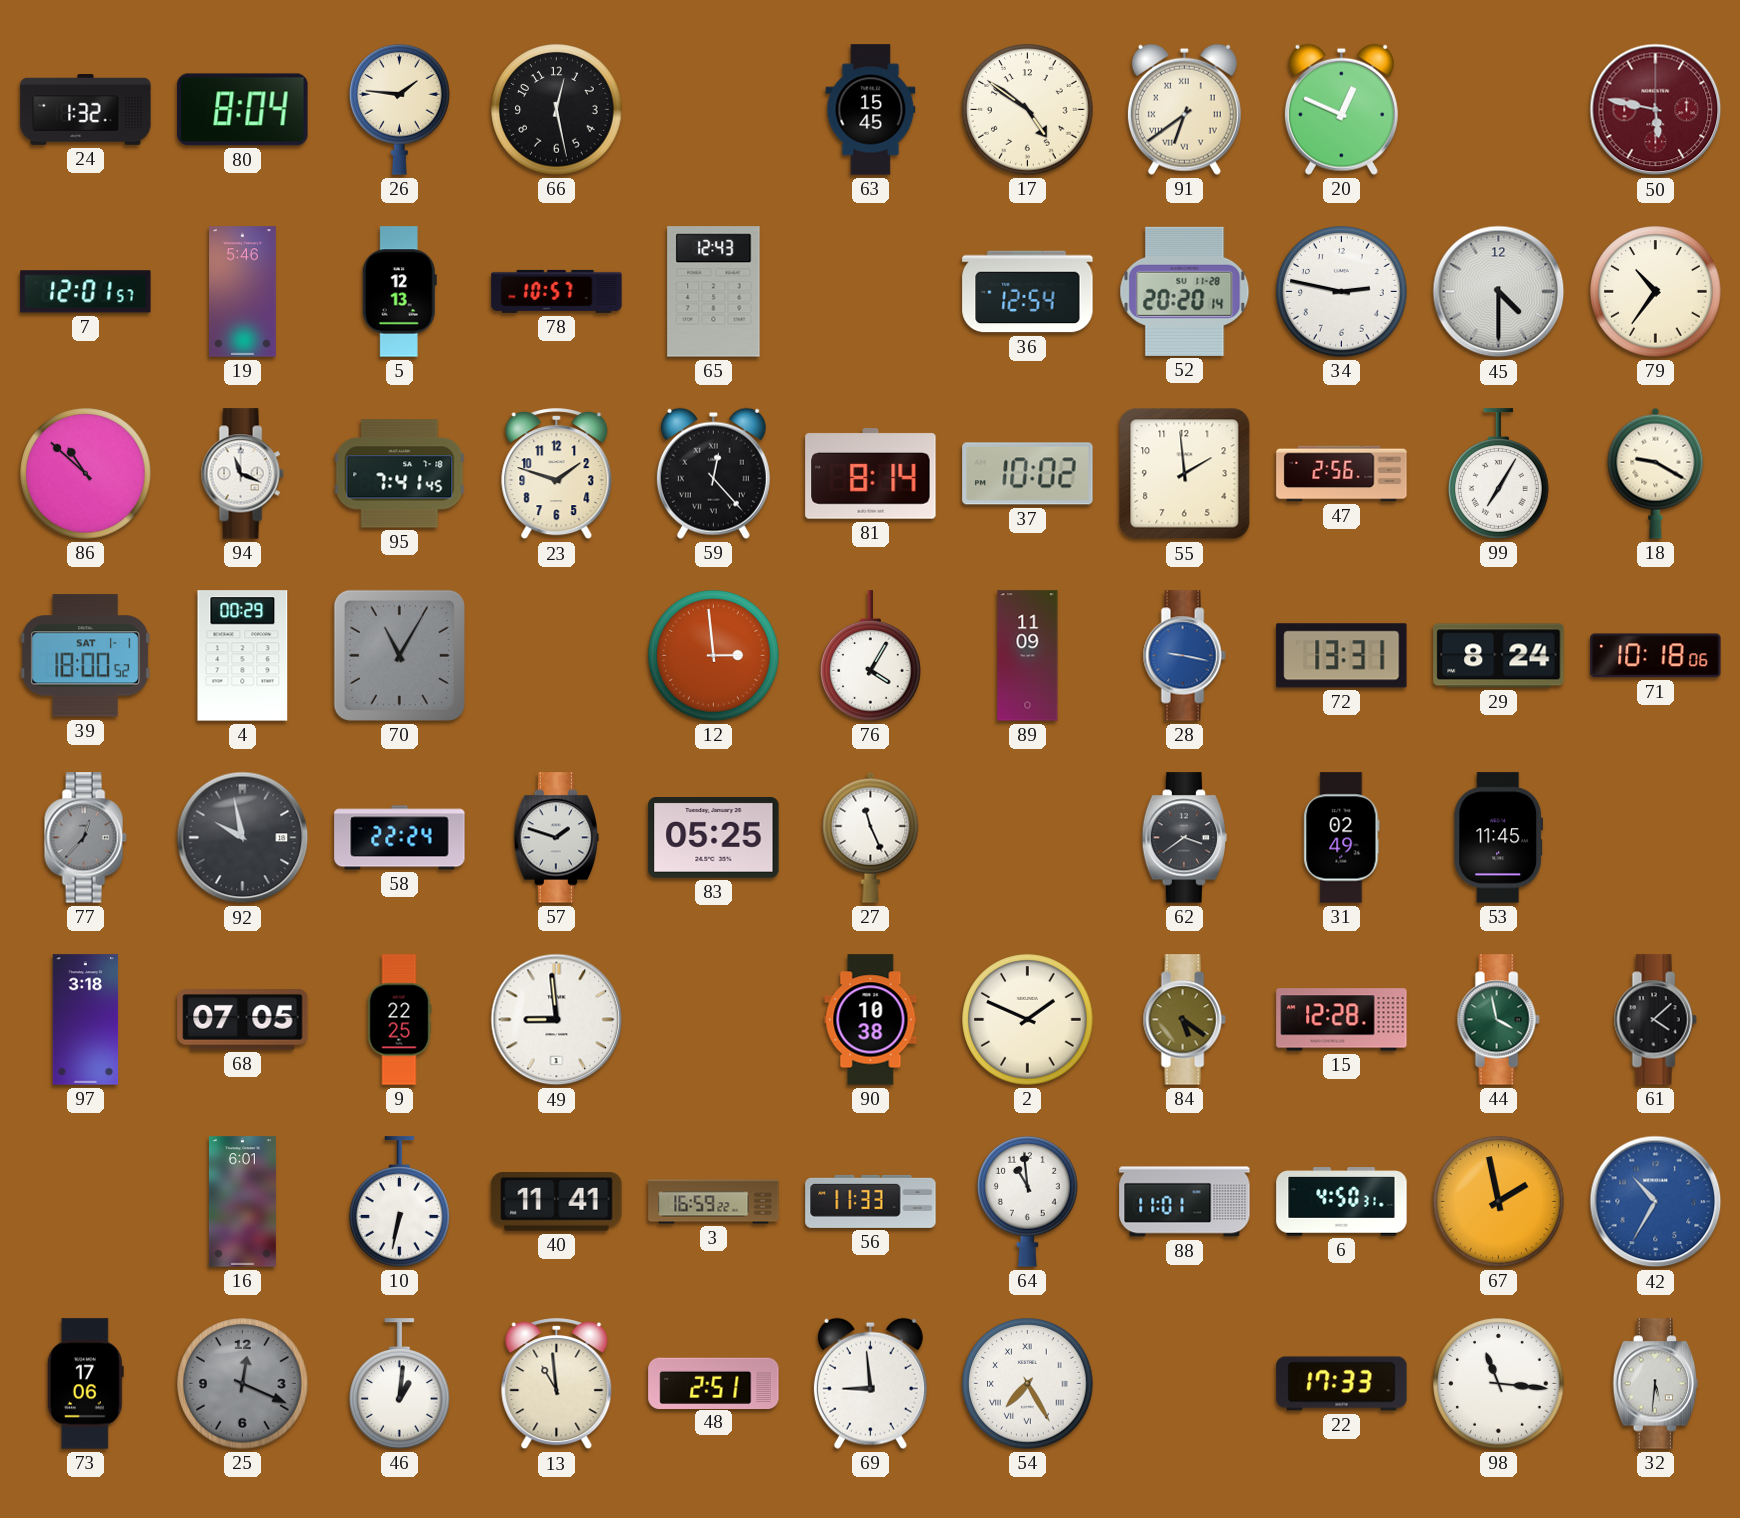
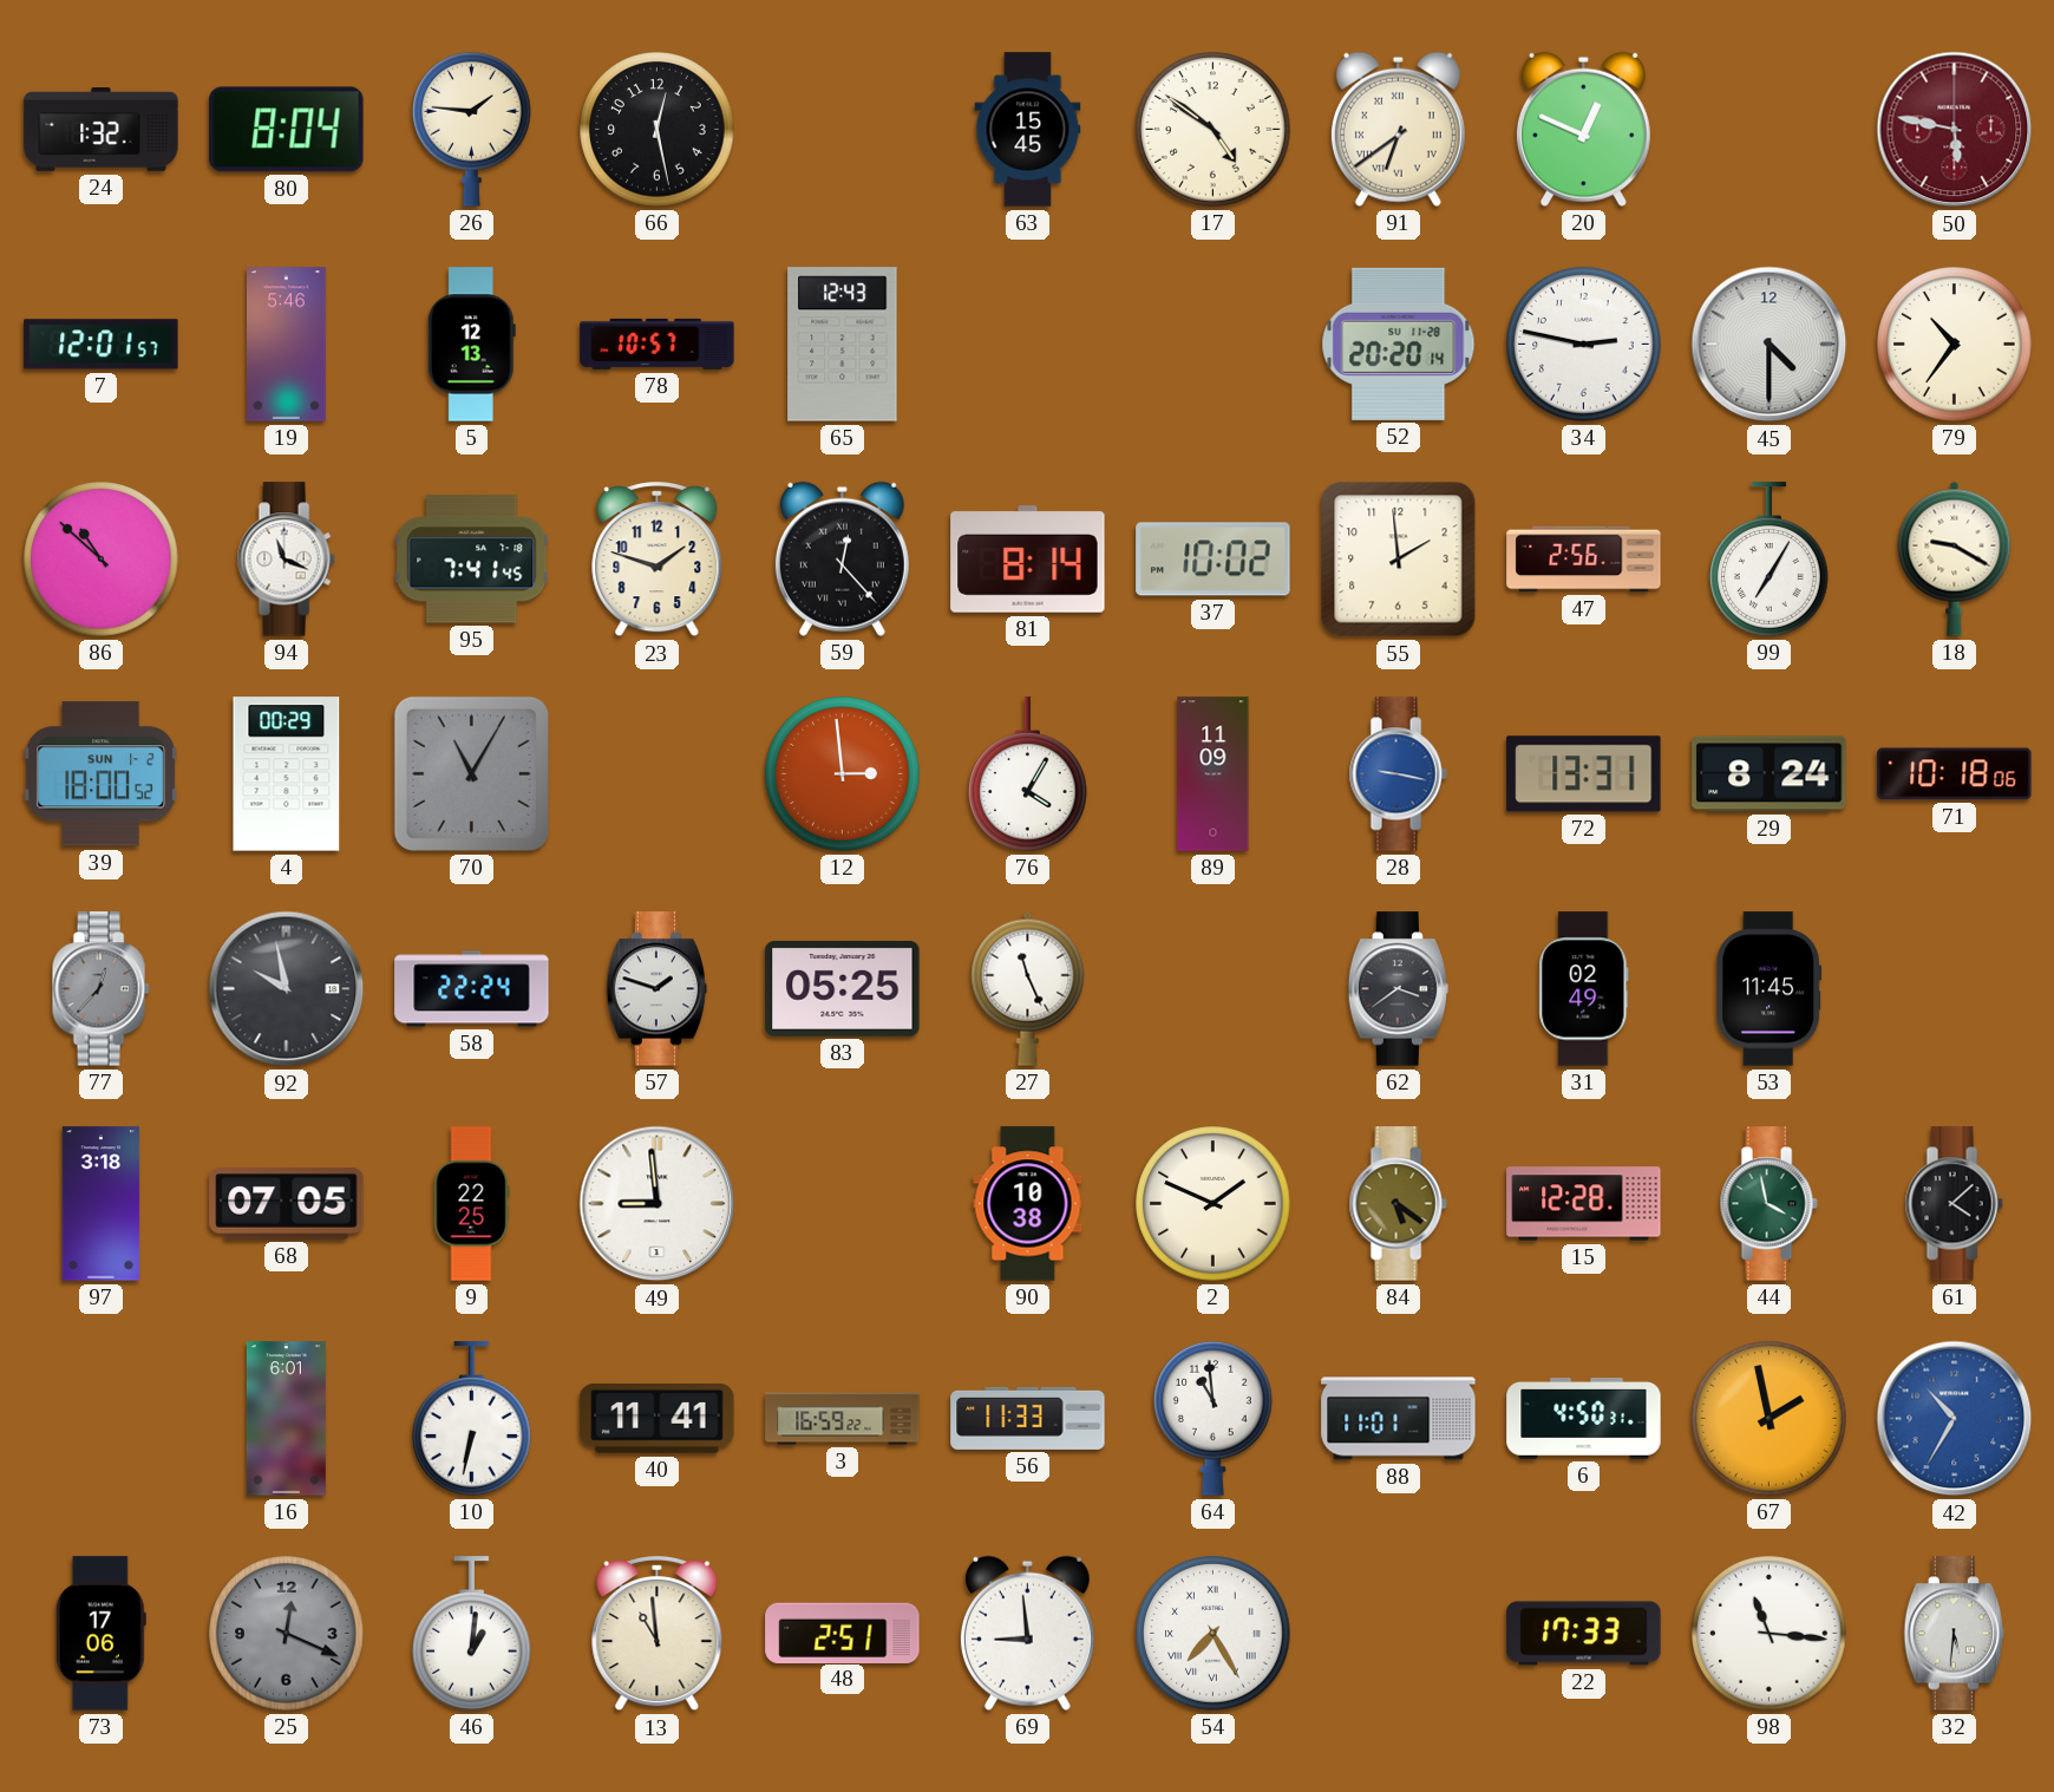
36: 12:54 -> none (1028, 292)
39 date: SAT 1-1 -> SUN 1-2 (100, 774)
